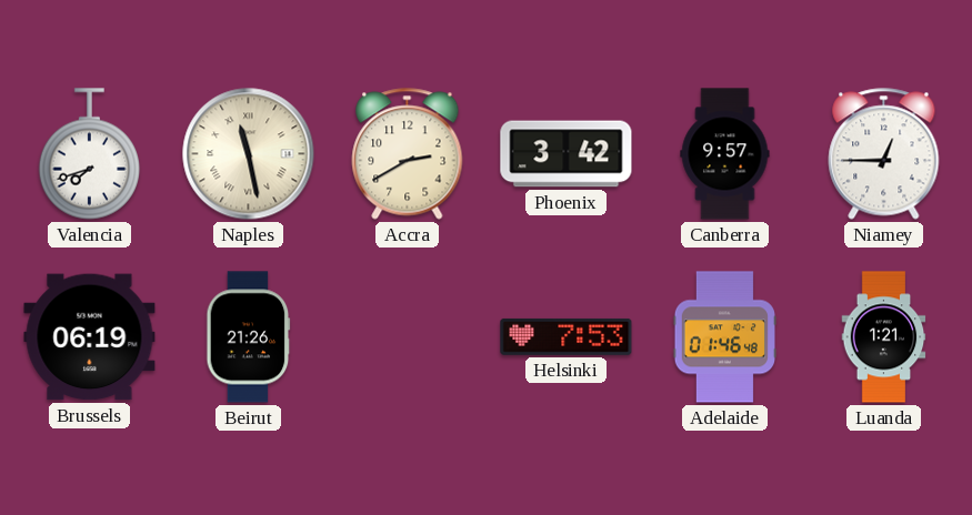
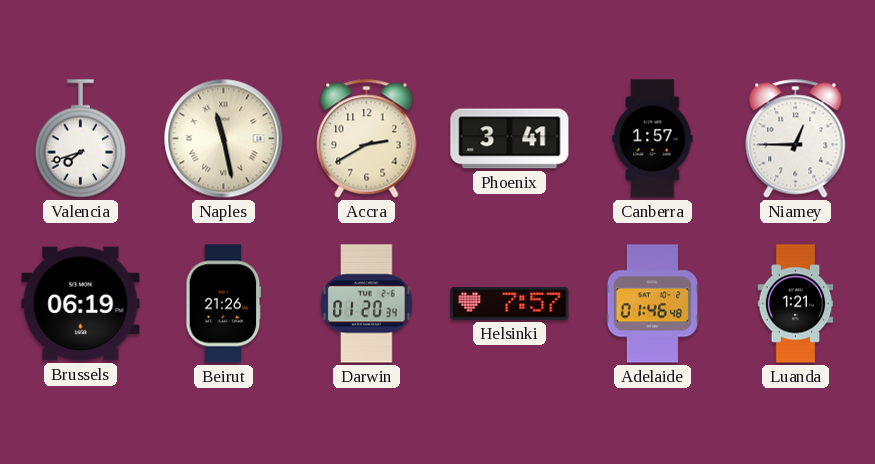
Phoenix: 3:42 -> 3:41 (510, 139)
Canberra: 9:57 -> 1:57 (653, 139)
Darwin: none -> 01:20 (367, 304)
Helsinki: 7:53 -> 7:57 (510, 303)
